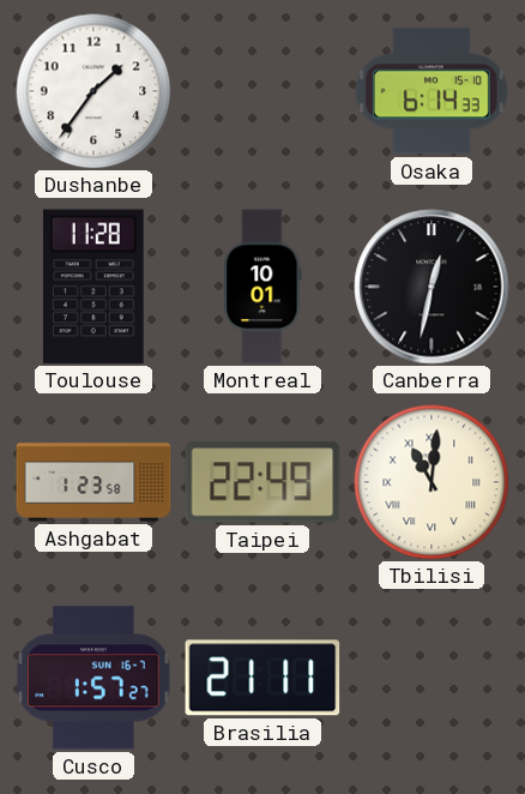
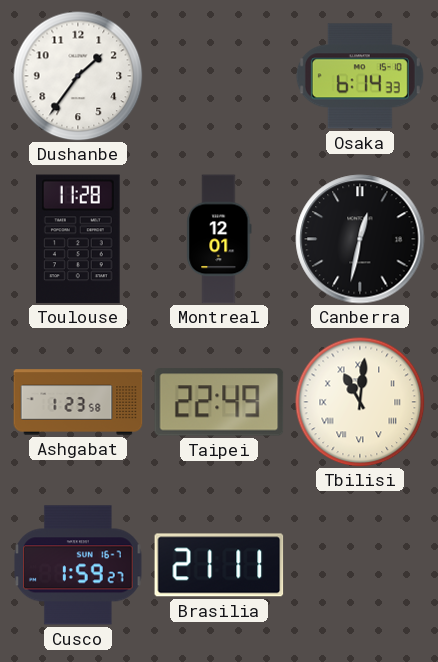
Montreal: 10:01 -> 12:01 (219, 239)
Cusco: 1:57 -> 1:59 (78, 565)
